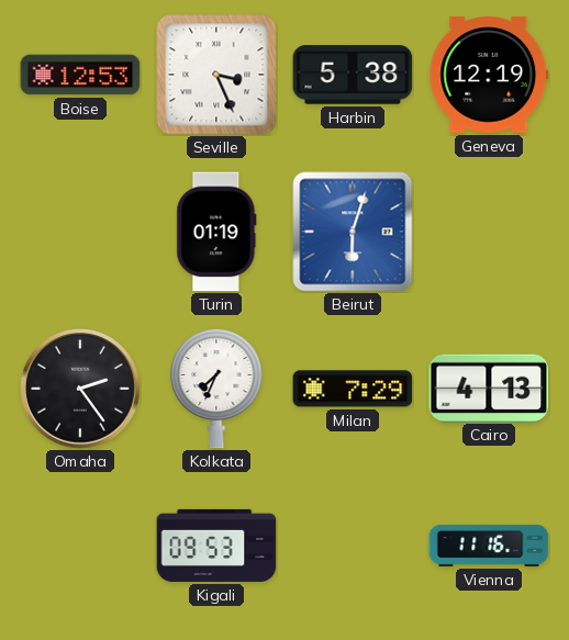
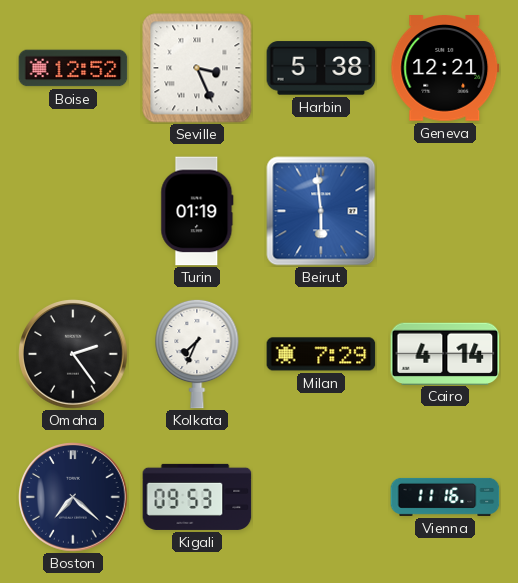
Boise: 12:53 -> 12:52 (73, 68)
Geneva: 12:19 -> 12:21 (445, 68)
Beirut: 6:03 -> 5:59 (321, 211)
Cairo: 4:13 -> 4:14 (445, 353)
Boston: none -> 7:22 (73, 497)
